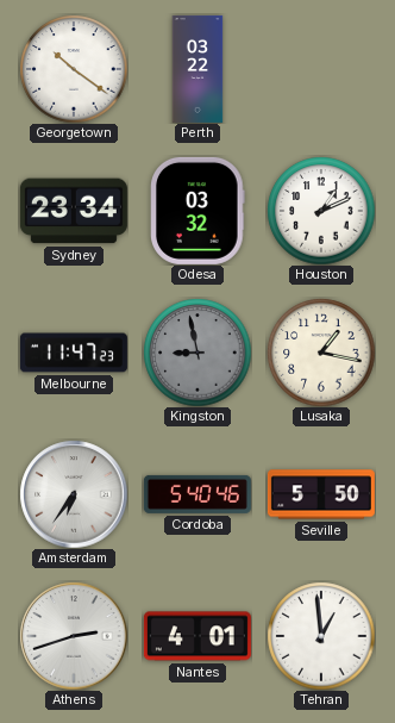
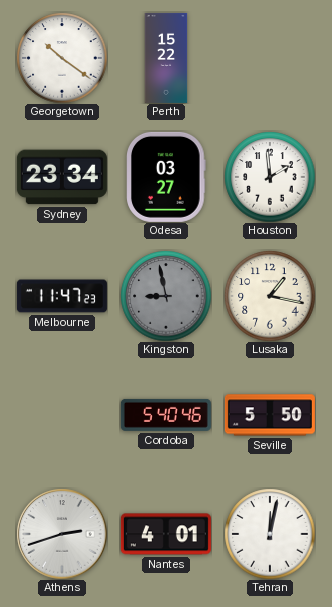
Perth: 03:22 -> 15:22 (166, 58)
Odesa: 03:32 -> 03:27 (166, 177)
Houston: 1:11 -> 1:59 (270, 177)
Amsterdam: 6:36 -> none (74, 494)
Tehran: 12:59 -> 12:02 (270, 534)
